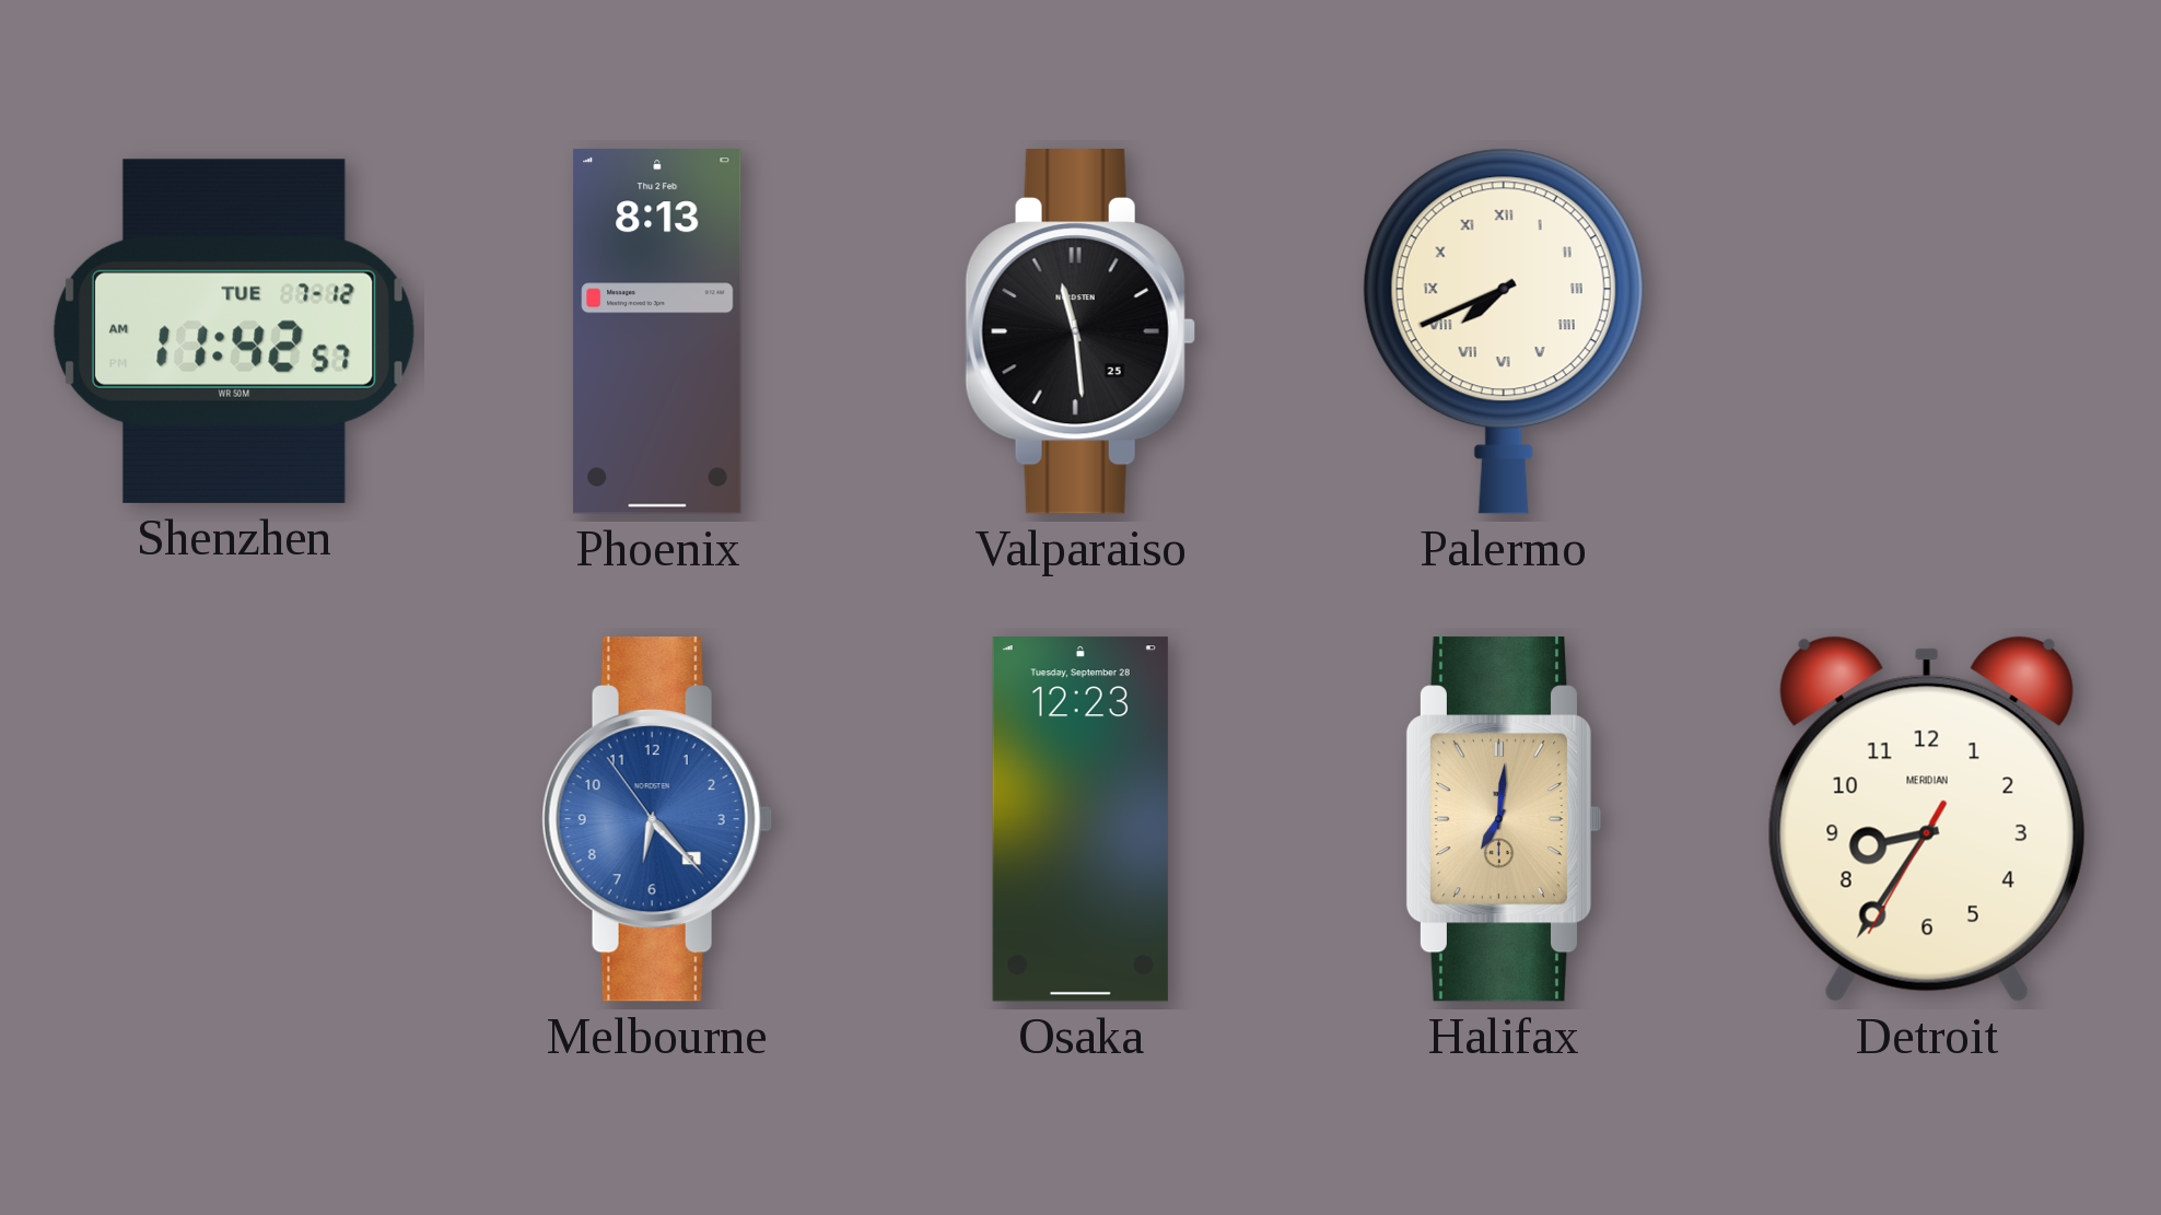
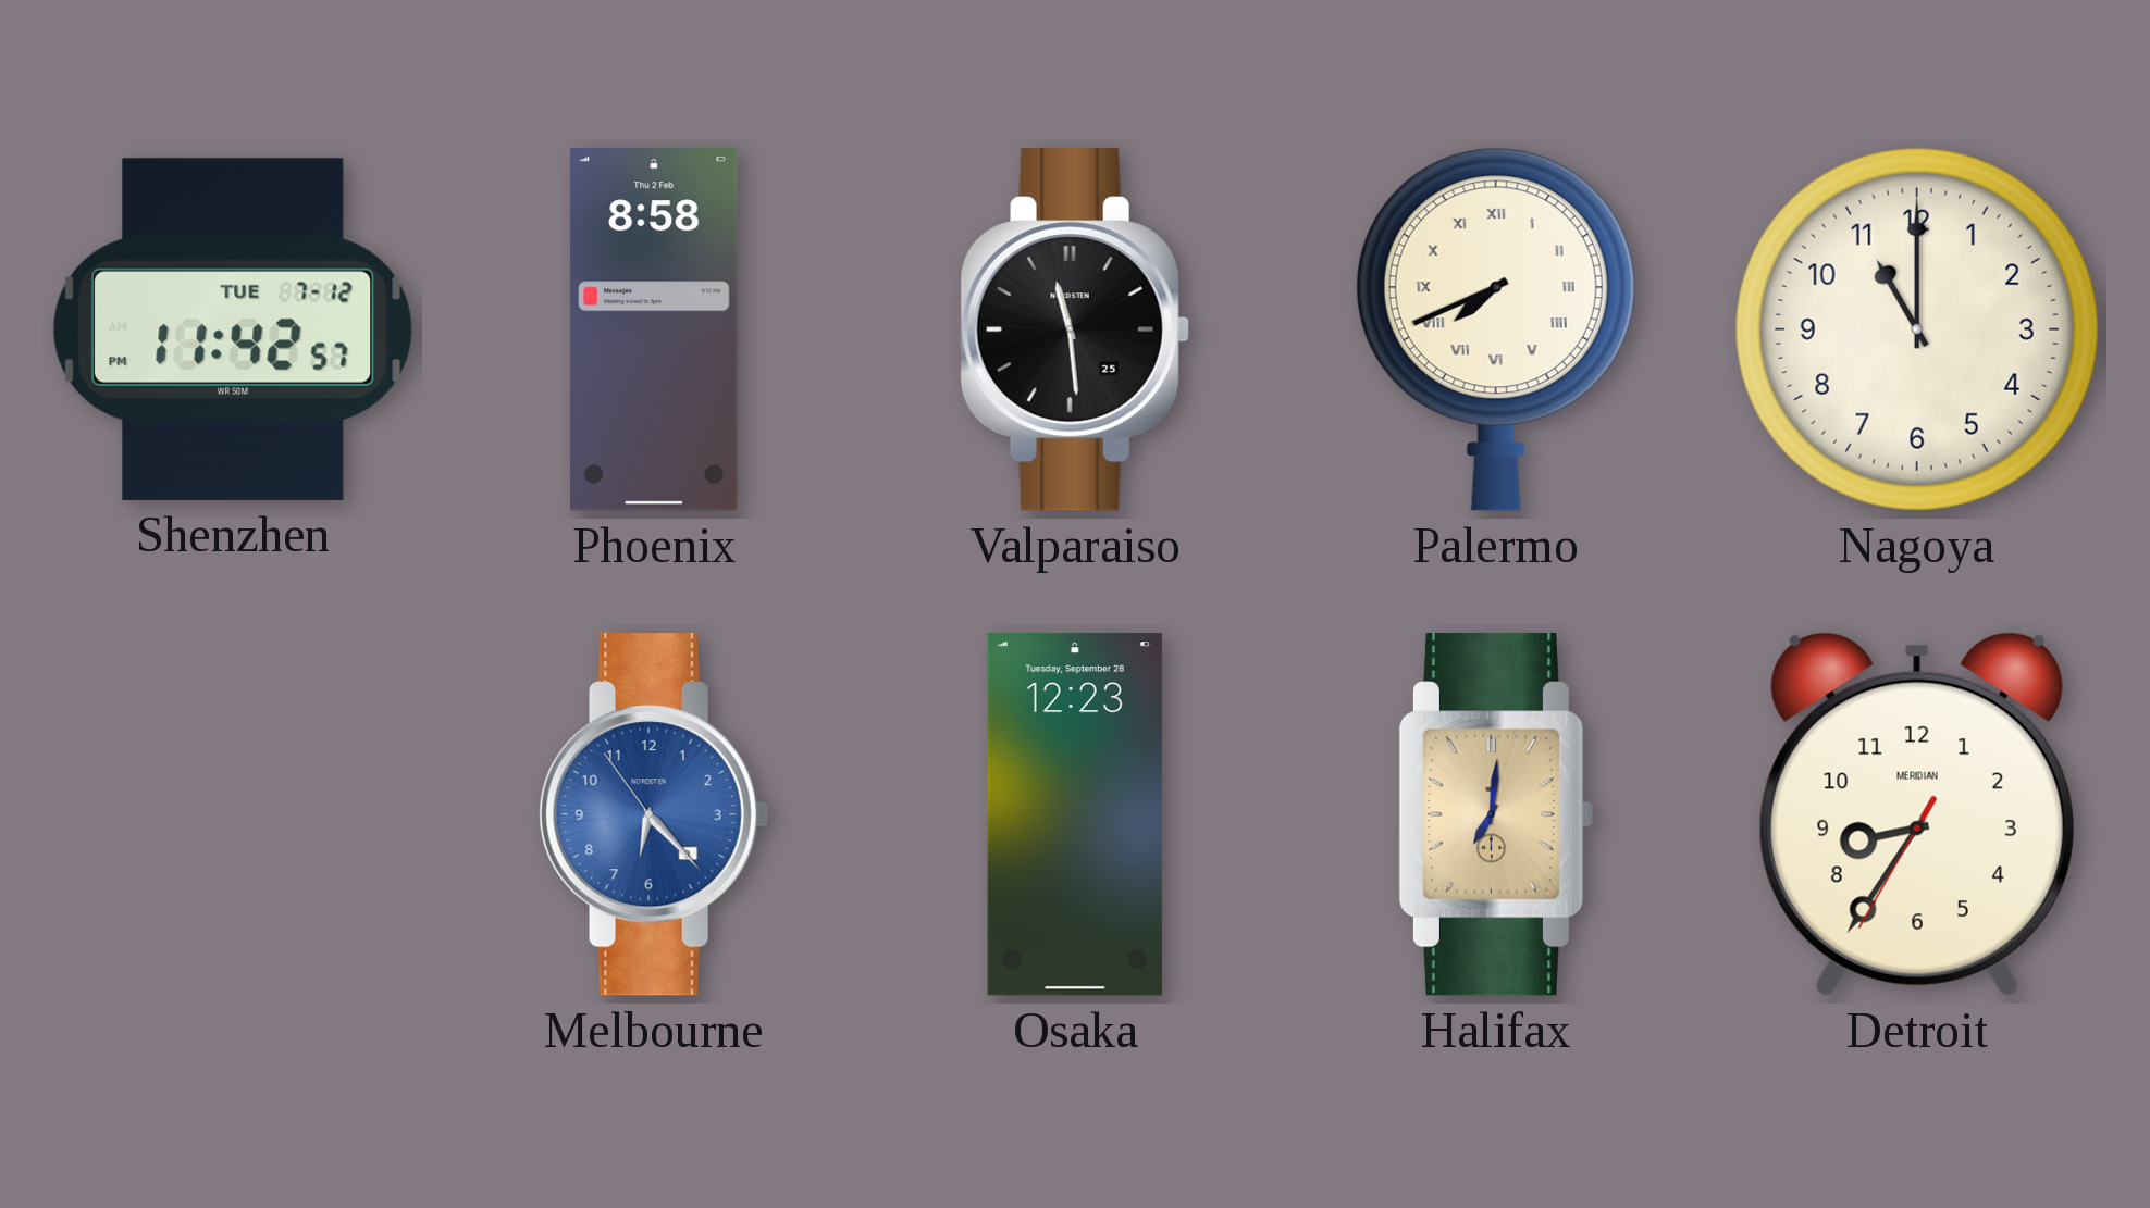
Shenzhen: 11:42:57 AM -> 11:42:57 PM (233, 329)
Phoenix: 8:13 -> 8:58 (654, 329)
Nagoya: none -> 11:00 (1917, 329)
